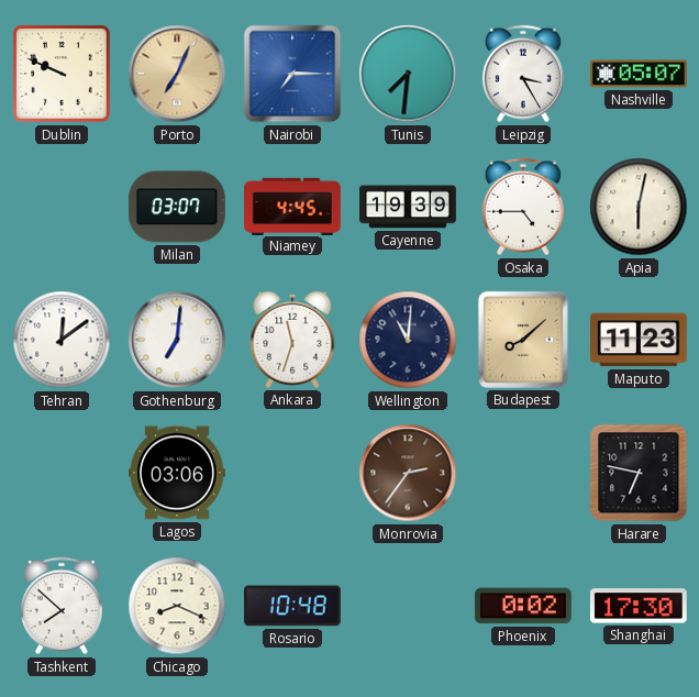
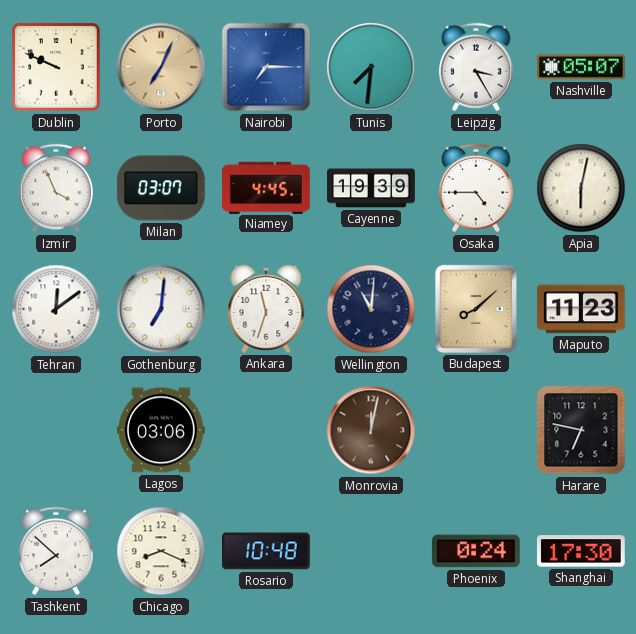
Izmir: none -> 3:56 (56, 188)
Monrovia: 2:36 -> 12:02 (371, 430)
Phoenix: 0:02 -> 0:24 (476, 551)
